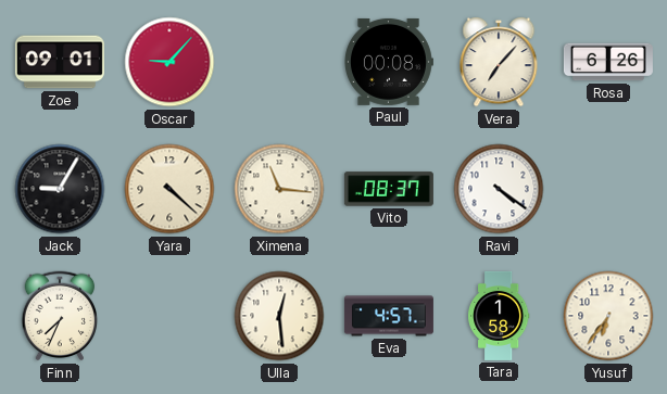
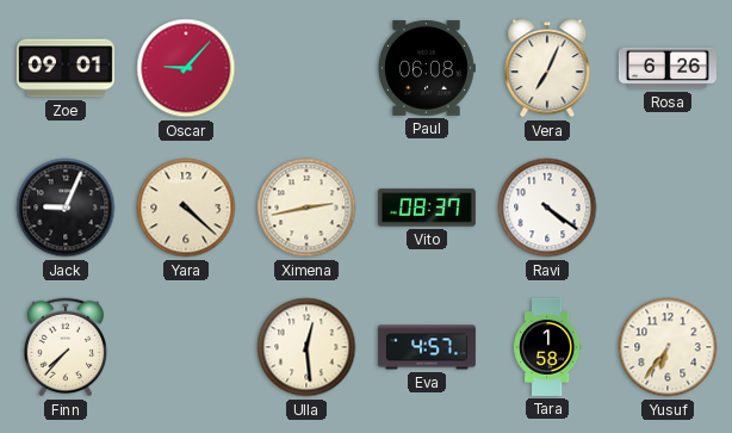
Paul: 00:08 -> 06:08 (426, 68)
Vera: 7:07 -> 7:04 (547, 68)
Jack: 9:05 -> 9:04 (66, 208)
Ximena: 11:16 -> 2:43 (306, 208)
Finn: 7:34 -> 7:37 (66, 347)
